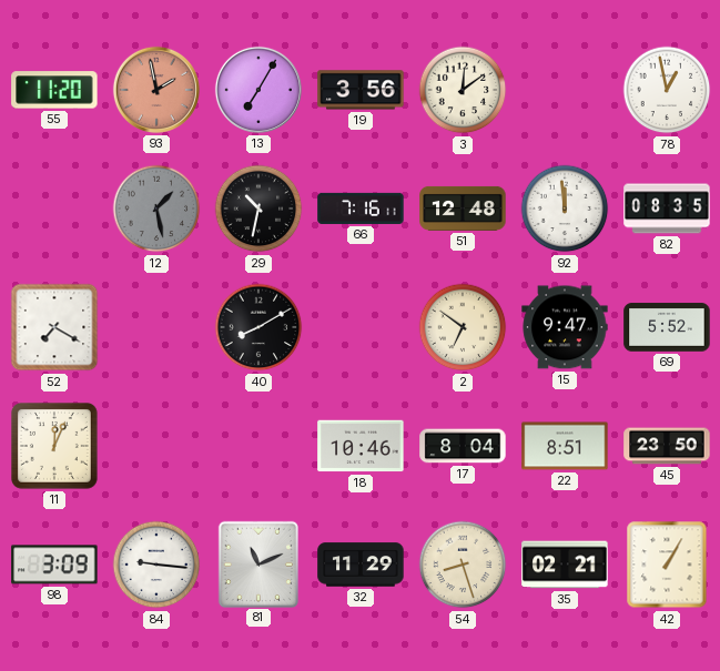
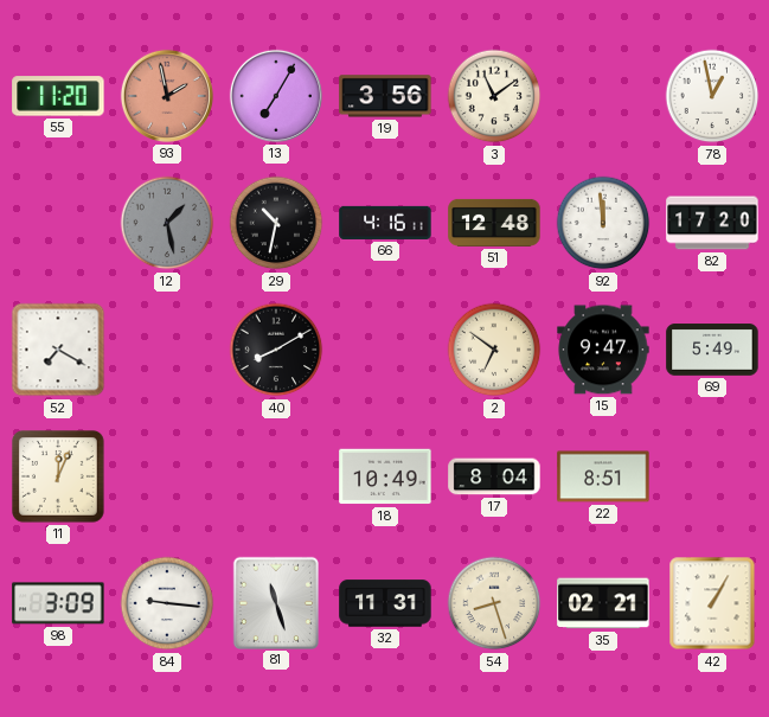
3: 12:09 -> 11:09 (494, 96)
66: 7:16 -> 4:16 (385, 223)
82: 08:35 -> 17:20 (712, 223)
69: 5:52 -> 5:49 (712, 350)
18: 10:46 -> 10:49 (385, 476)
45: 23:50 -> none (667, 446)
81: 11:11 -> 11:27 (275, 602)
32: 11:29 -> 11:31 (385, 603)
